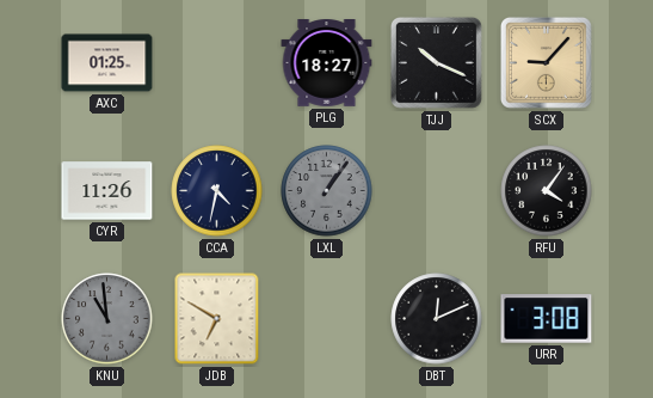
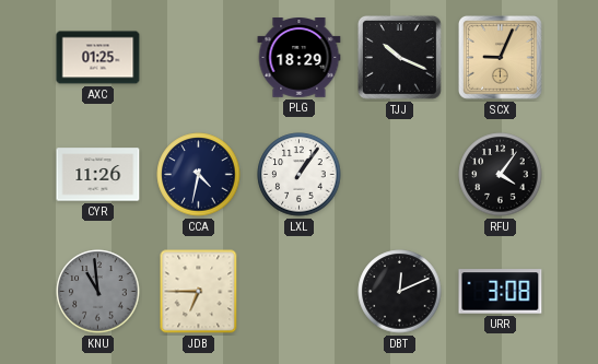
PLG: 18:27 -> 18:29 (300, 58)
SCX: 9:07 -> 9:04 (500, 57)
LXL dial: grey -> white (300, 175)
JDB: 6:50 -> 6:45 (199, 292)
